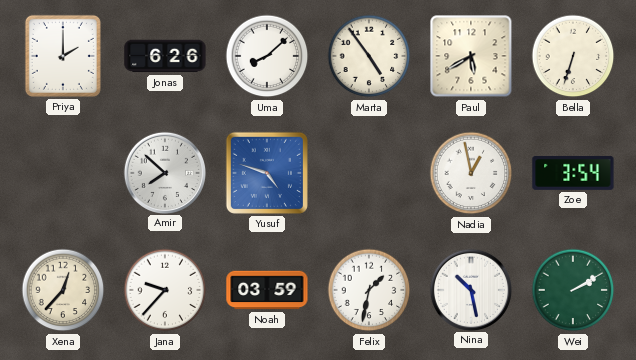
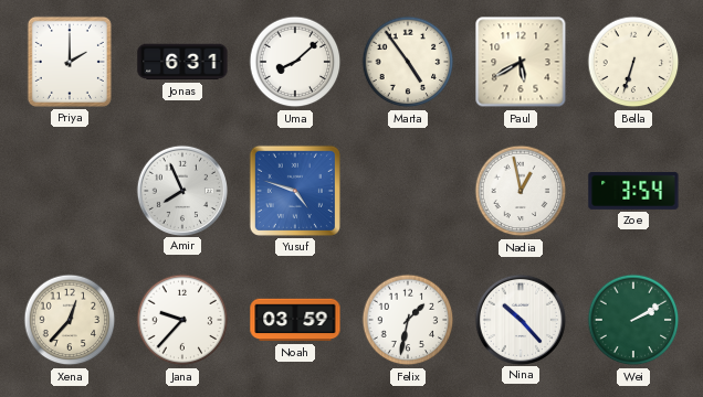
Jonas: 6:26 -> 6:31 (182, 62)
Amir: 7:52 -> 7:56 (181, 190)
Nina: 10:28 -> 10:23 (520, 319)
